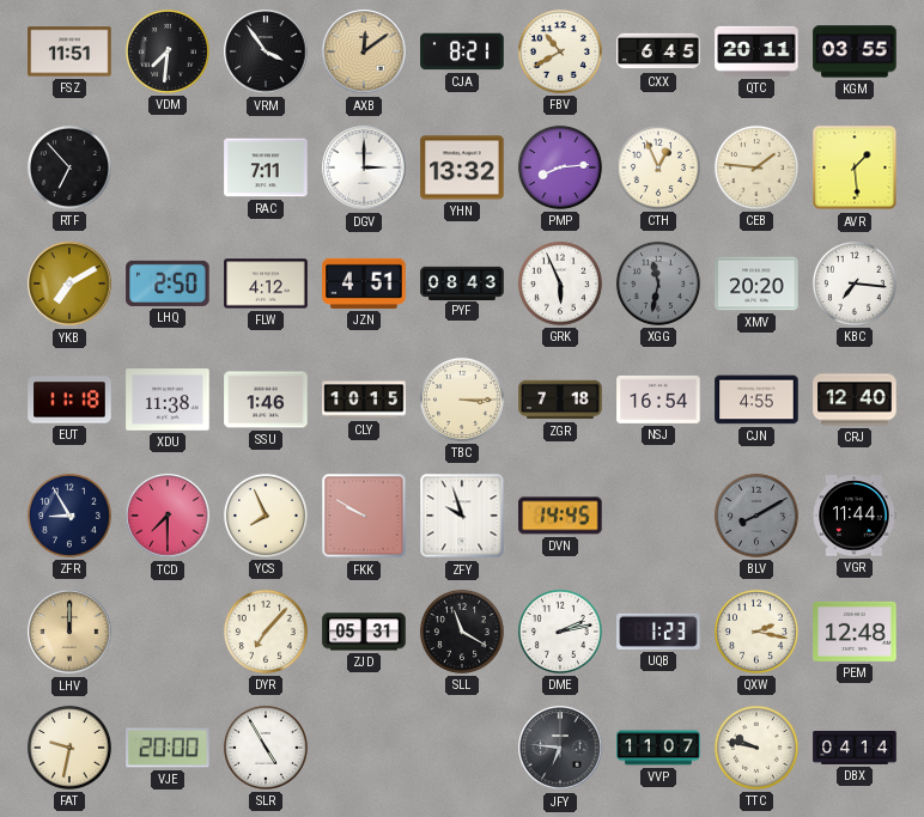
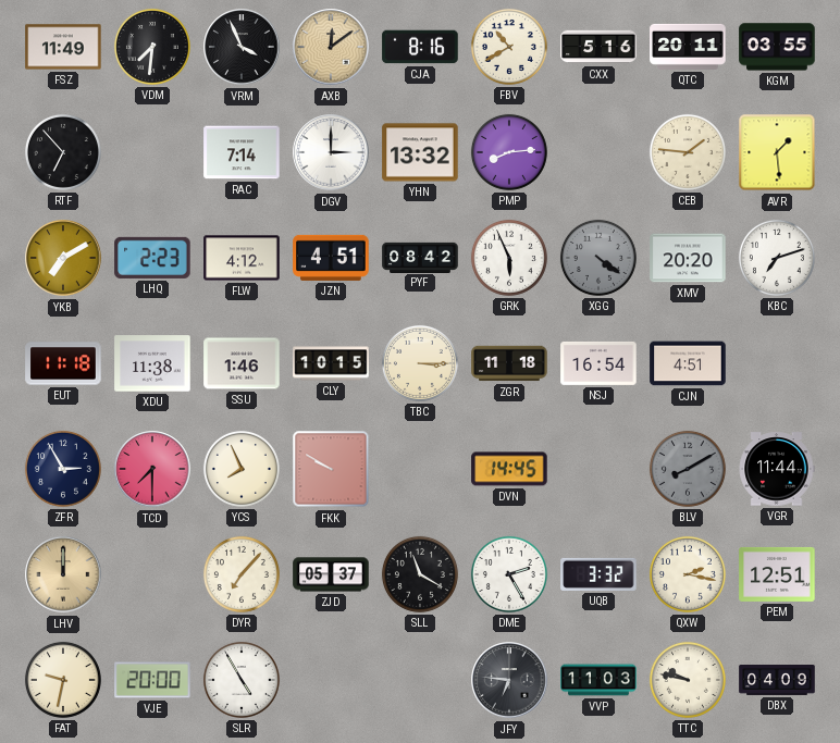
FSZ: 11:51 -> 11:49 (63, 47)
VRM: 3:54 -> 3:56 (242, 47)
CJA: 8:21 -> 8:16 (420, 47)
CXX: 6:45 -> 5:16 (598, 47)
RAC: 7:11 -> 7:14 (242, 152)
CTH: 12:56 -> none (658, 167)
LHQ: 2:50 -> 2:23 (152, 258)
PYF: 08:43 -> 08:42 (420, 257)
XGG: 11:32 -> 4:21 (598, 258)
KBC: 7:16 -> 7:12 (777, 258)
ZGR: 7:18 -> 11:18 (509, 363)
CJN: 4:55 -> 4:51 (688, 363)
CRJ: 12:40 -> none (855, 400)
ZFR: 8:55 -> 2:55 (63, 469)
ZFY: 9:57 -> none (462, 516)
ZJD: 05:31 -> 05:37 (331, 574)
DME: 2:13 -> 2:25 (509, 574)
UQB: 1:23 -> 3:32 (598, 574)
PEM: 12:48 -> 12:51 (777, 574)
VVP: 11:07 -> 11:03 (598, 680)
DBX: 04:14 -> 04:09 (777, 681)
